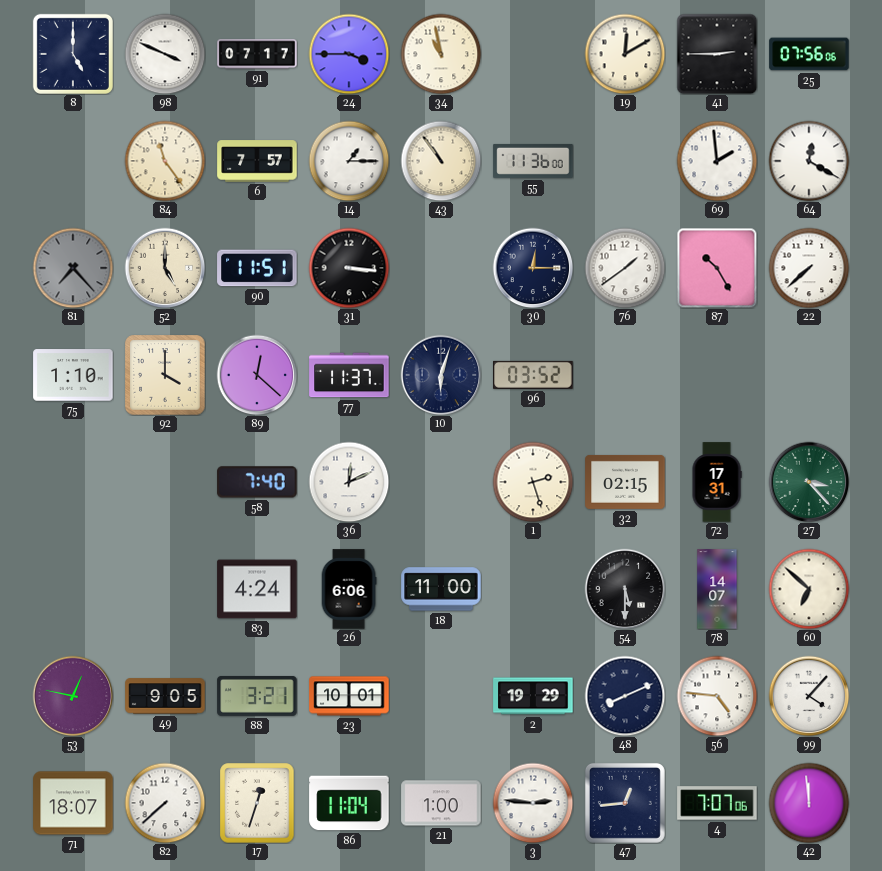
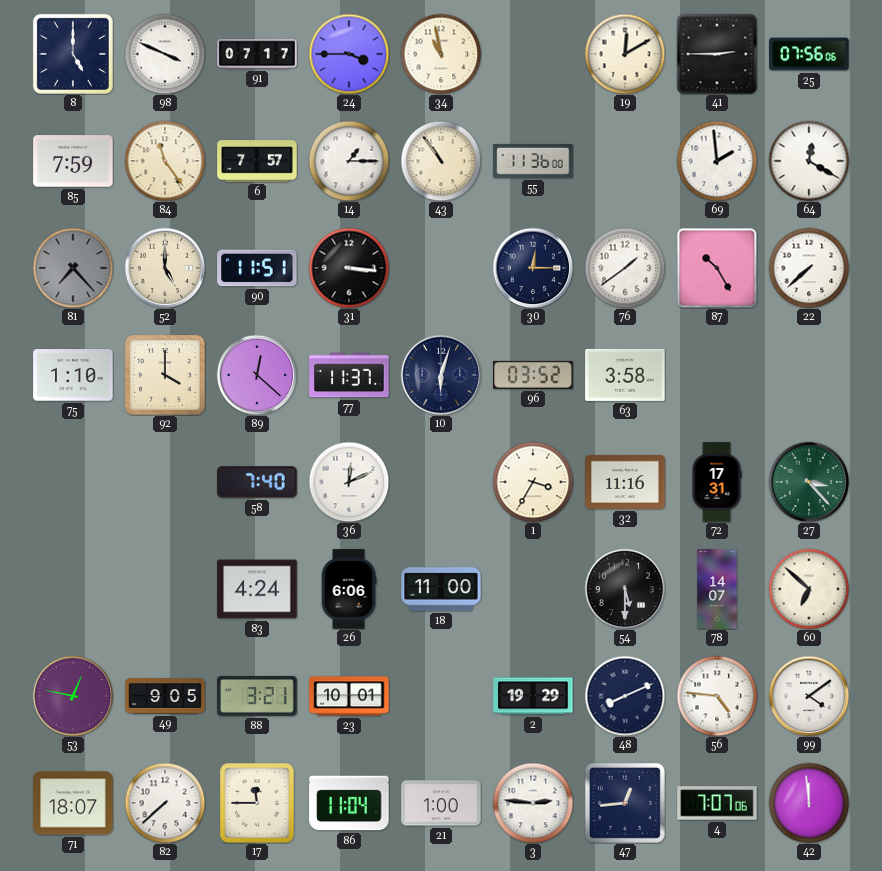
85: none -> 7:59 (73, 161)
63: none -> 3:58 (625, 375)
1: 2:27 -> 3:35 (533, 482)
32: 02:15 -> 11:16 (625, 482)
99: 4:07 -> 4:09 (809, 696)
17: 12:33 -> 11:45 (257, 803)
